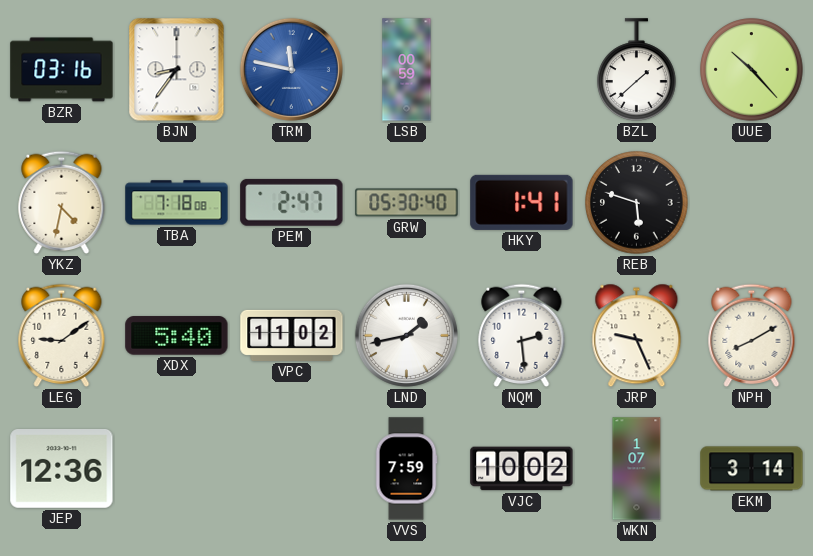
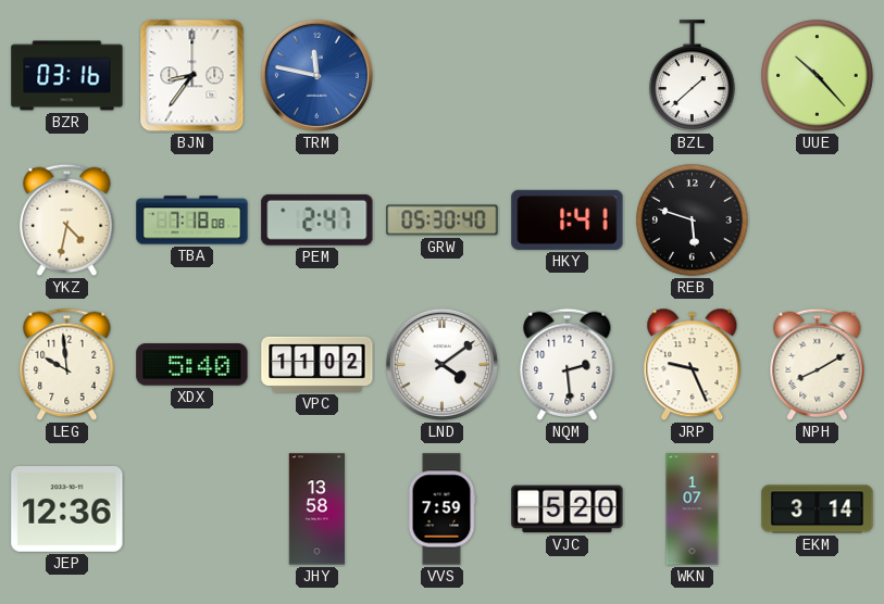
LSB: 00:59 -> none (407, 70)
LEG: 9:09 -> 9:59 (67, 364)
LND: 1:43 -> 4:09 (441, 364)
JHY: none -> 13:58 (316, 509)
VJC: 10:02 -> 5:20 (568, 509)
